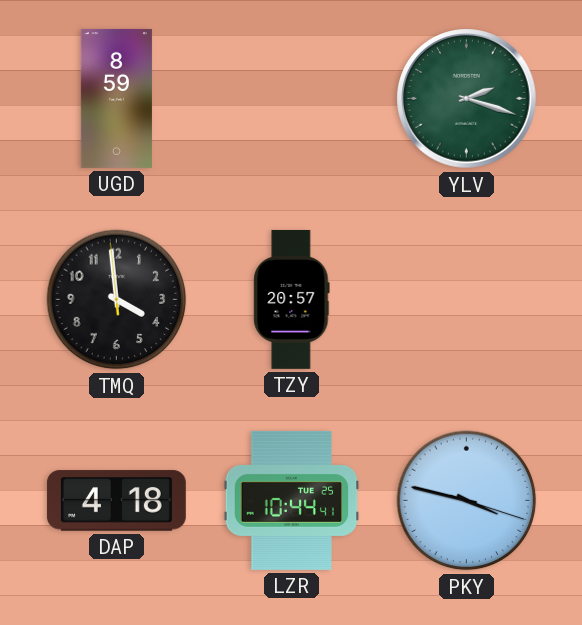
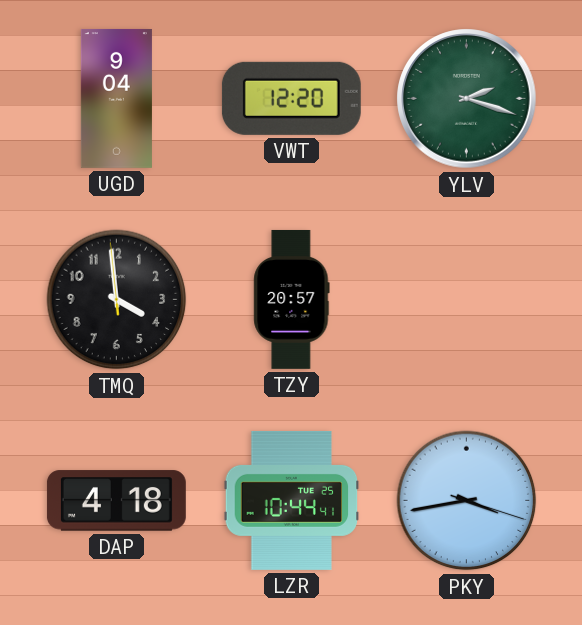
UGD: 8:59 -> 9:04 (116, 98)
VWT: none -> 12:20 (291, 98)
PKY: 3:47 -> 3:43 (467, 501)
